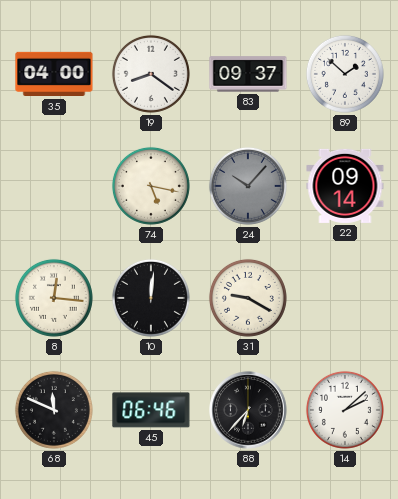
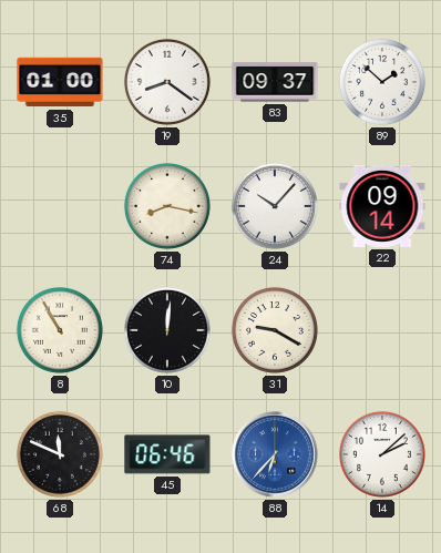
35: 04:00 -> 01:00 (60, 82)
74: 5:17 -> 8:17 (167, 206)
24 dial: grey -> white (275, 206)
8: 12:16 -> 10:55 (60, 330)
88 dial: black -> blue (275, 454)
